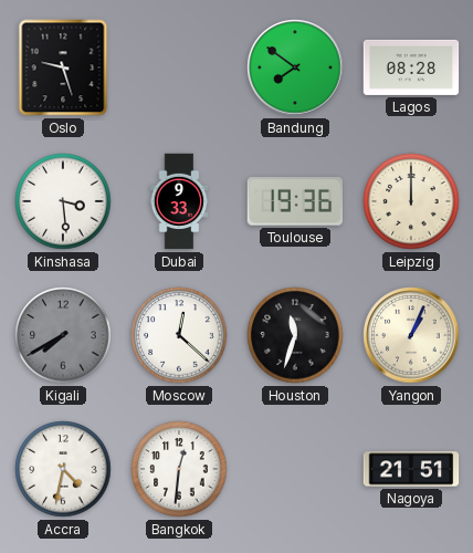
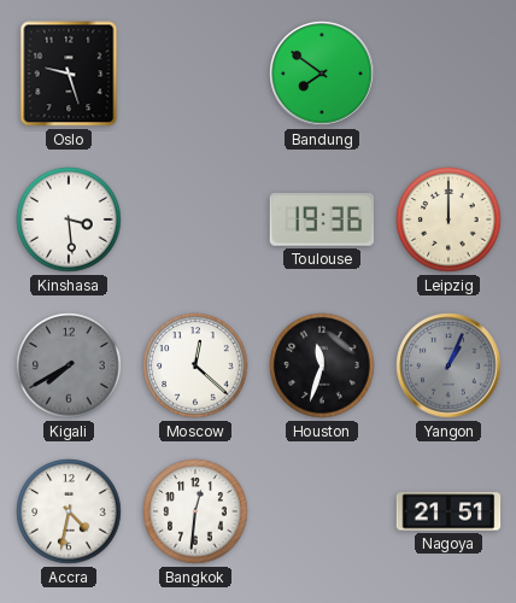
Lagos: 08:28 -> none (411, 67)
Dubai: 9:33 -> none (179, 201)
Yangon dial: cream -> grey (448, 365)
